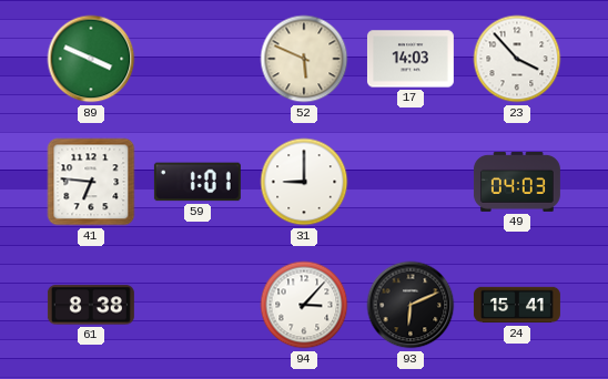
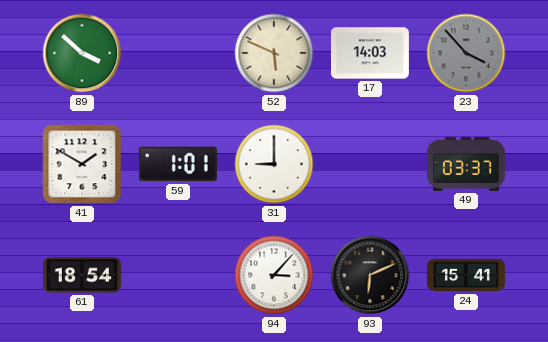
89: 3:49 -> 3:52 (82, 53)
23 dial: white -> grey (466, 53)
41: 6:46 -> 1:50 (82, 164)
49: 04:03 -> 03:37 (466, 164)
61: 8:38 -> 18:54 (82, 275)
